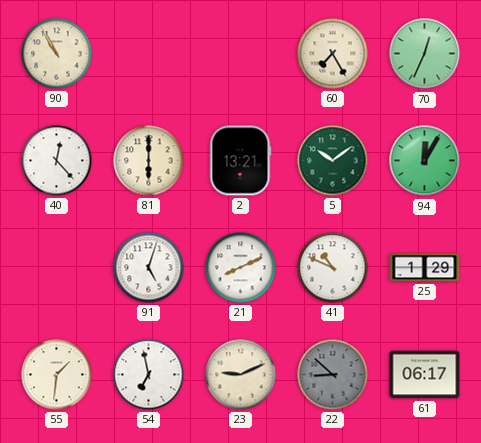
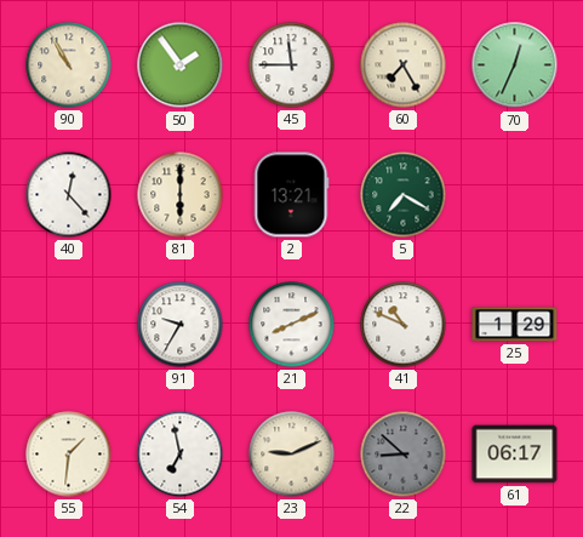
50: none -> 1:54 (181, 65)
45: none -> 11:45 (292, 65)
5: 10:09 -> 7:20 (404, 195)
94: 12:05 -> none (425, 161)
91: 5:03 -> 9:35 (181, 325)
